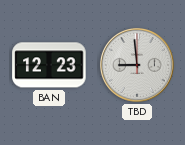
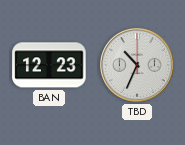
TBD: 8:59 -> 10:34 (137, 65)
